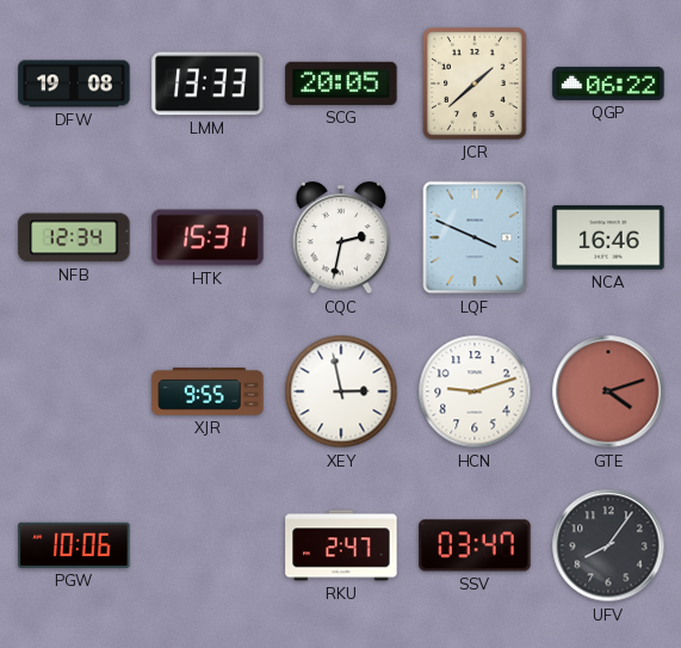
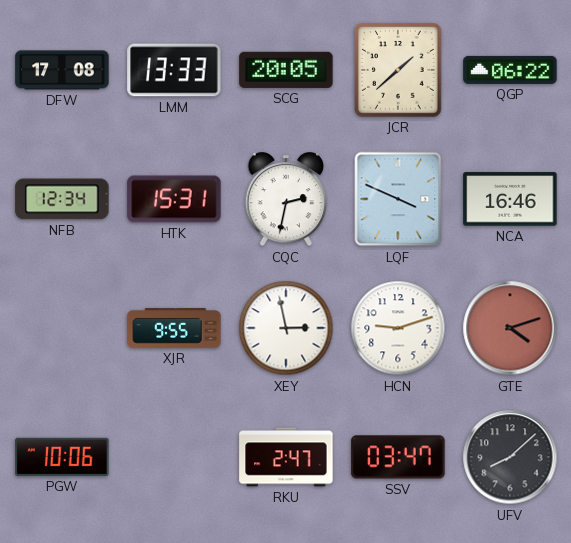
DFW: 19:08 -> 17:08 (62, 70)
UFV: 8:06 -> 8:08 (510, 457)
